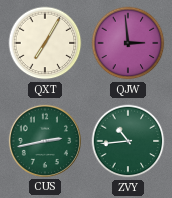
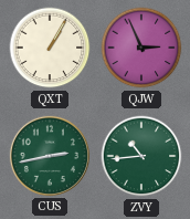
QXT: 7:05 -> 1:05 (50, 48)
QJW: 2:59 -> 2:56 (141, 48)
